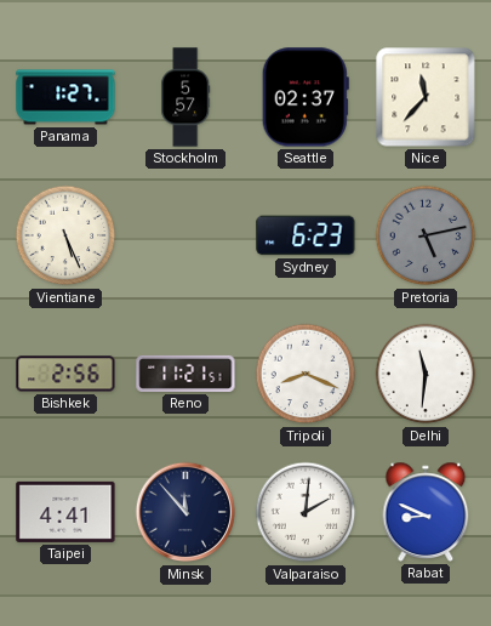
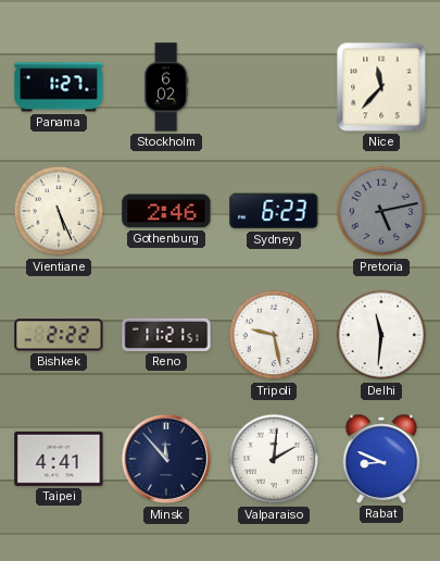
Stockholm: 5:57 -> 6:02 (166, 87)
Seattle: 02:37 -> none (306, 97)
Gothenburg: none -> 2:46 (166, 211)
Bishkek: 2:56 -> 2:22 (59, 335)
Tripoli: 8:19 -> 9:28 (274, 335)
